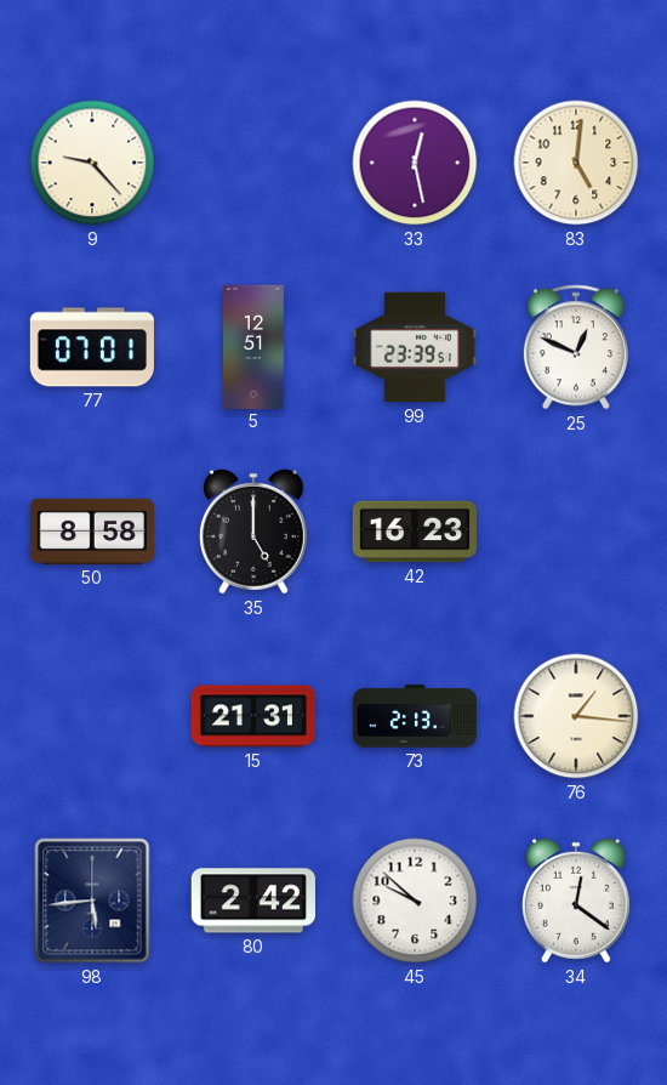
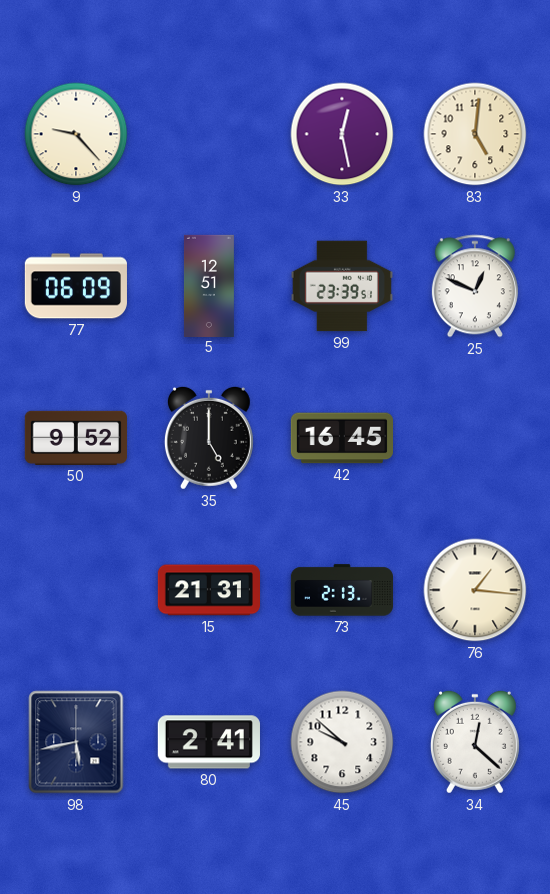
77: 07:01 -> 06:09 (76, 286)
50: 8:58 -> 9:52 (76, 438)
42: 16:23 -> 16:45 (341, 438)
98: 5:44 -> 5:43 (76, 742)
80: 2:42 -> 2:41 (209, 742)
34: 12:21 -> 12:22 (475, 742)
